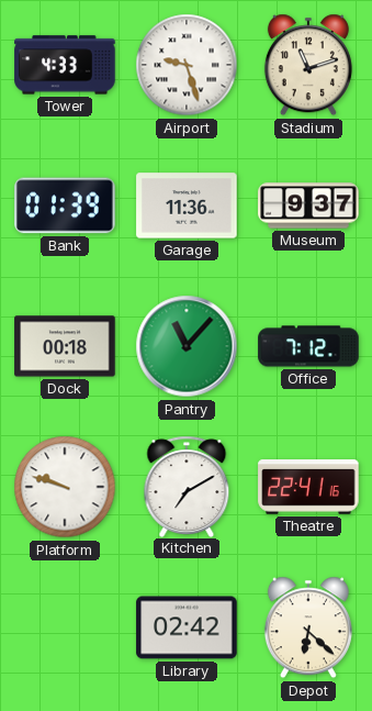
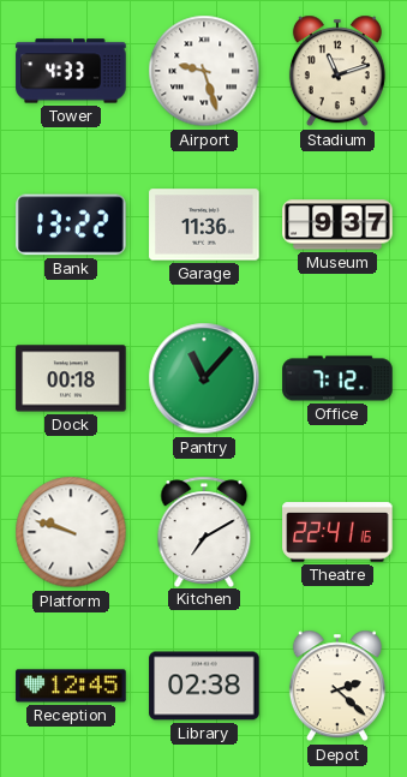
Bank: 01:39 -> 13:22 (71, 225)
Reception: none -> 12:45 (71, 686)
Library: 02:42 -> 02:38 (204, 686)
Depot: 6:22 -> 2:22 (337, 686)
